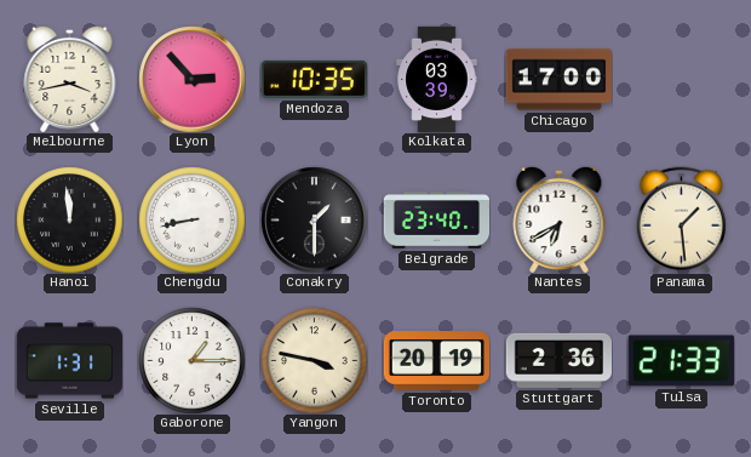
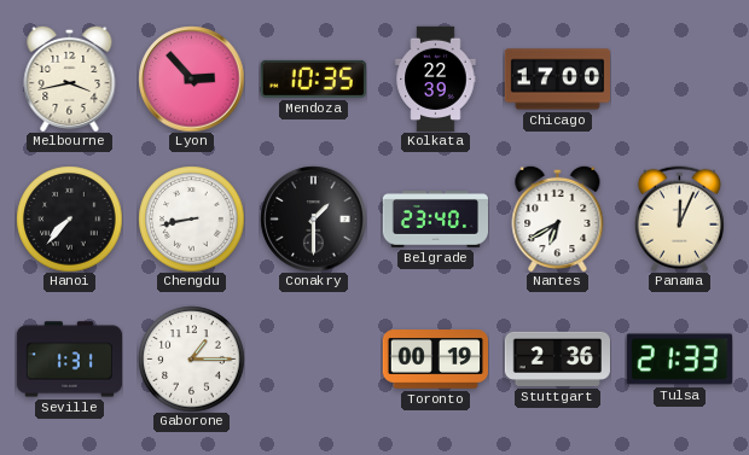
Kolkata: 03:39 -> 22:39 (436, 78)
Hanoi: 11:59 -> 7:37 (69, 218)
Panama: 1:29 -> 12:04 (679, 218)
Yangon: 3:47 -> none (314, 360)
Toronto: 20:19 -> 00:19 (435, 360)
